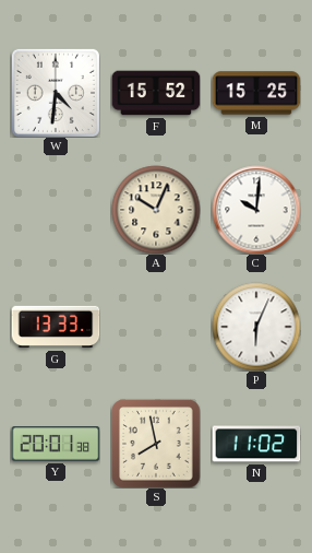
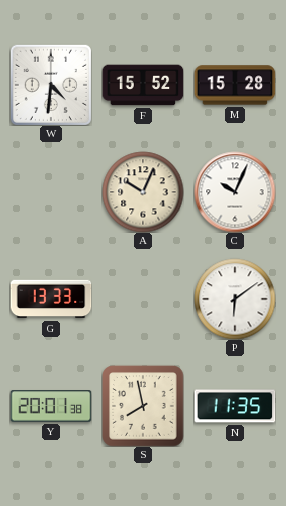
M: 15:25 -> 15:28 (235, 85)
C: 10:01 -> 10:04 (235, 192)
P: 6:04 -> 6:09 (235, 299)
N: 11:02 -> 11:35 (235, 406)
